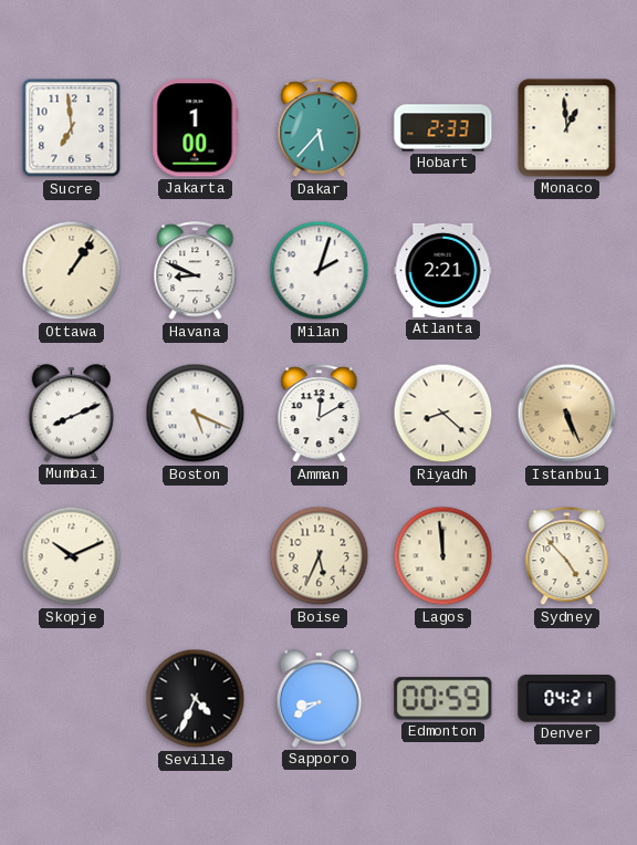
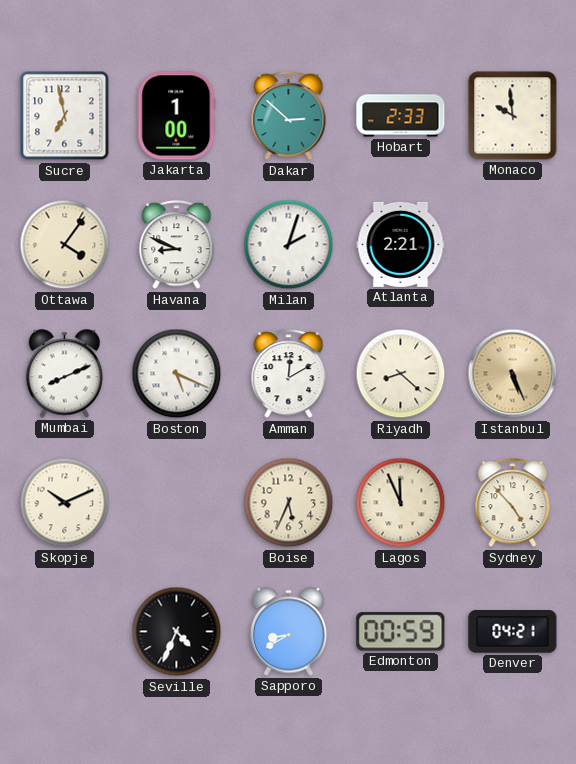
Sucre: 6:59 -> 6:58 (65, 116)
Dakar: 5:37 -> 2:52 (289, 116)
Monaco: 12:59 -> 9:59 (513, 116)
Ottawa: 1:06 -> 4:06 (65, 245)
Lagos: 11:59 -> 11:56 (401, 503)
